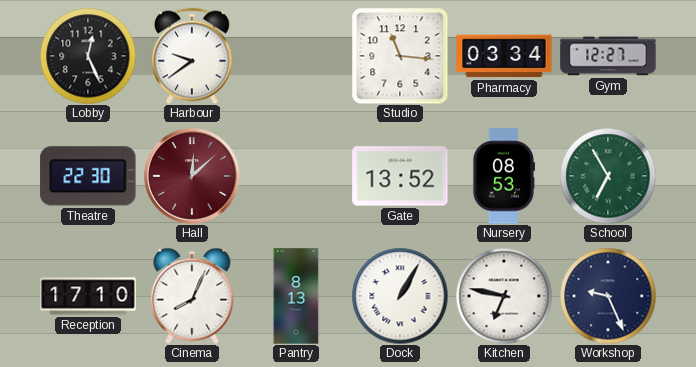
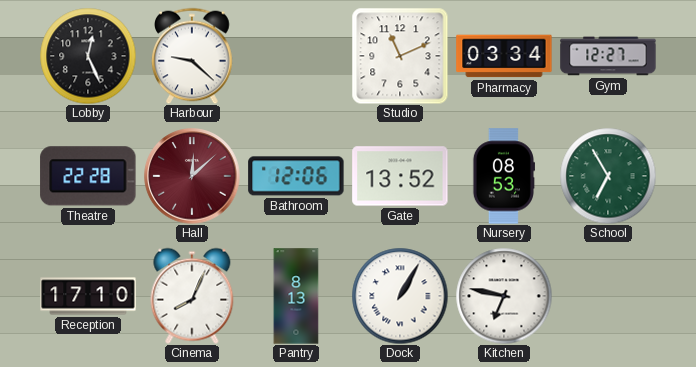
Harbour: 9:39 -> 9:22 (193, 56)
Studio: 11:16 -> 11:11 (400, 56)
Theatre: 22:30 -> 22:28 (88, 176)
Bathroom: none -> 12:06 (296, 176)
Workshop: 9:26 -> none (608, 296)
